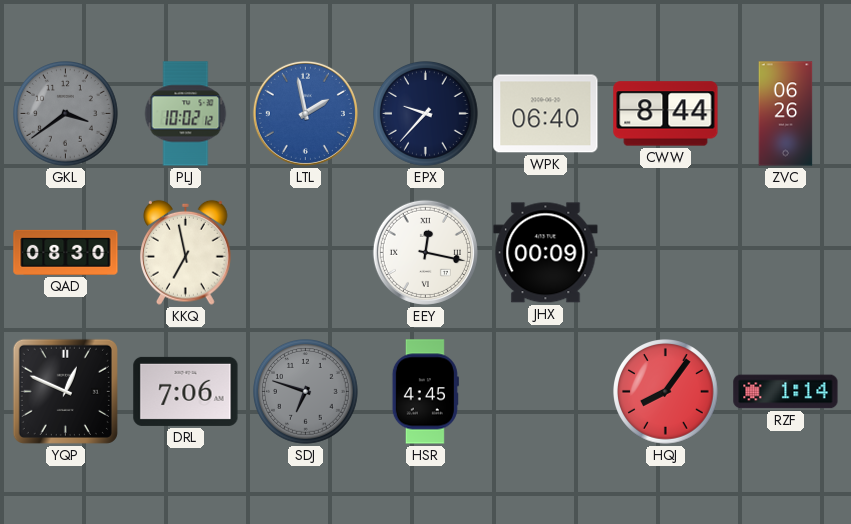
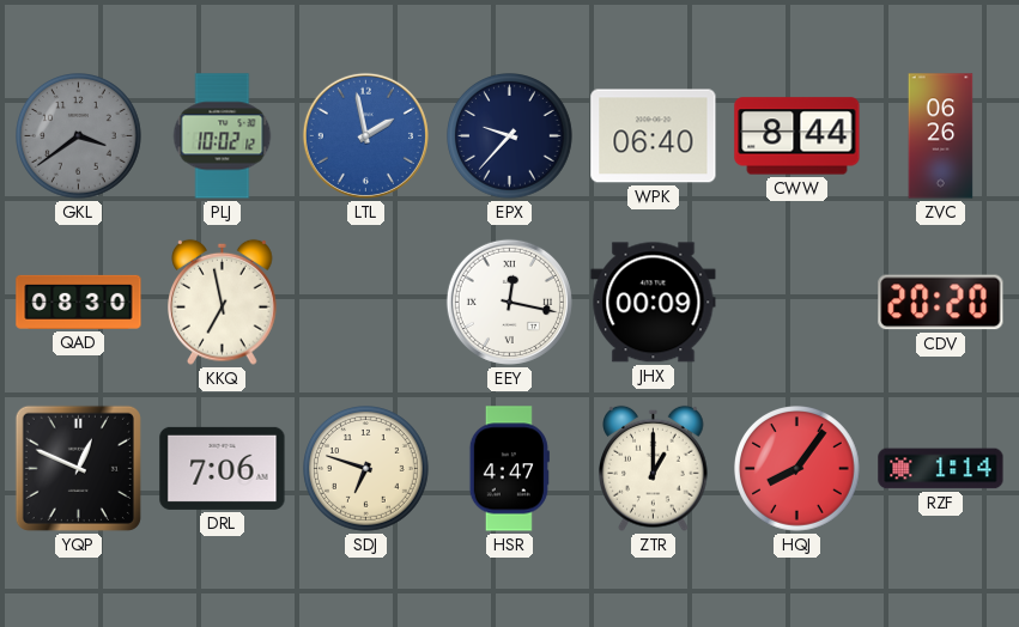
CDV: none -> 20:20 (941, 303)
SDJ dial: grey -> cream (366, 469)
HSR: 4:45 -> 4:47 (509, 469)
ZTR: none -> 1:00 (654, 468)
